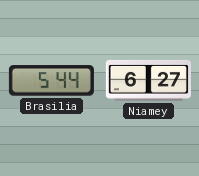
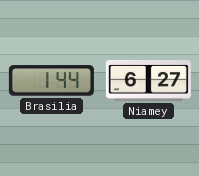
Brasilia: 5:44 -> 1:44 (51, 81)
